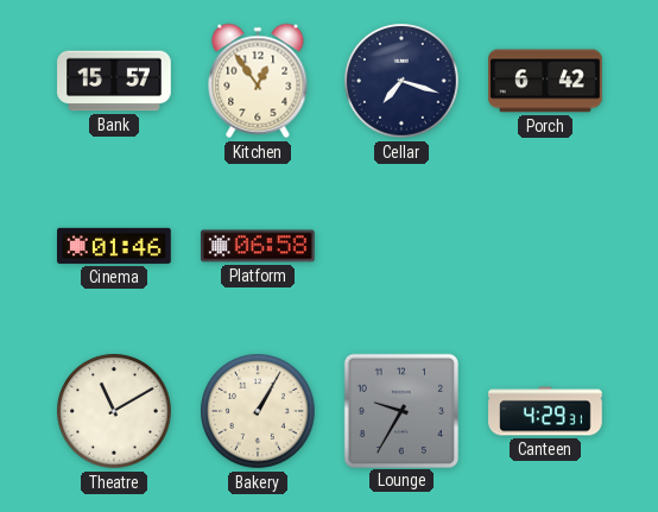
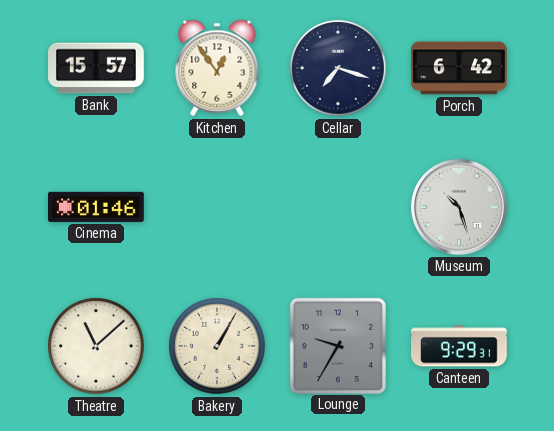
Platform: 06:58 -> none (259, 246)
Museum: none -> 10:27 (459, 207)
Theatre: 11:10 -> 11:08 (96, 346)
Canteen: 4:29 -> 9:29 (459, 346)
